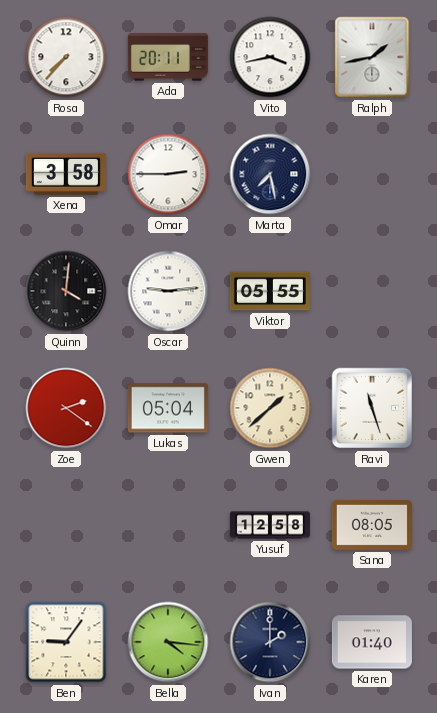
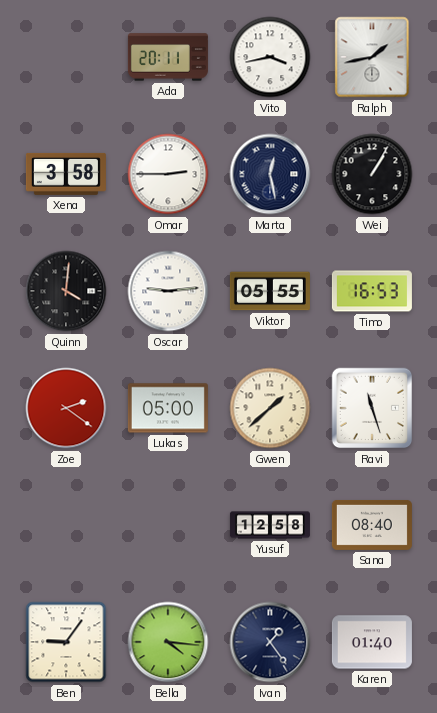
Rosa: 7:37 -> none (66, 57)
Marta: 7:28 -> 12:28 (270, 174)
Wei: none -> 1:05 (372, 174)
Timo: none -> 16:53 (372, 291)
Lukas: 05:04 -> 05:00 (168, 408)
Sana: 08:05 -> 08:40 (372, 525)
Ivan: 2:00 -> 1:24 (270, 642)
